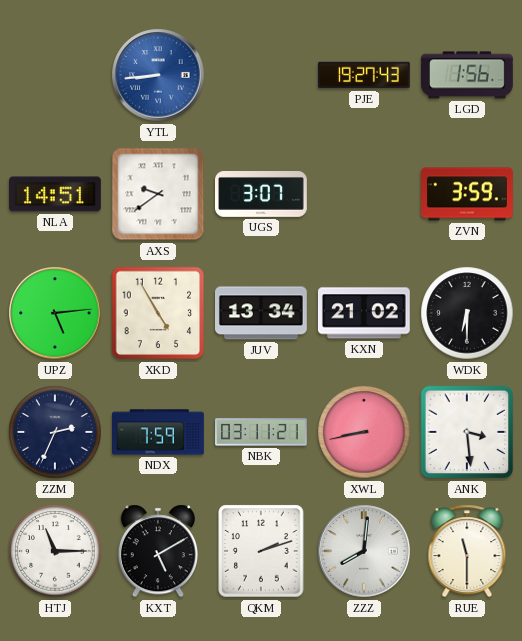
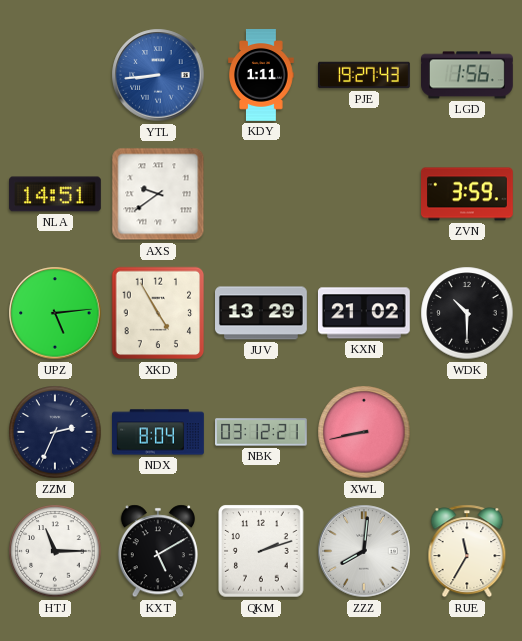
KDY: none -> 1:11 (261, 76)
UGS: 3:07 -> none (262, 195)
JUV: 13:34 -> 13:29 (262, 313)
WDK: 6:30 -> 10:30 (467, 313)
NDX: 7:59 -> 8:04 (159, 432)
NBK: 03:11 -> 03:12 (262, 432)
ANK: 3:29 -> none (467, 432)
RUE: 11:30 -> 11:35 (467, 551)
